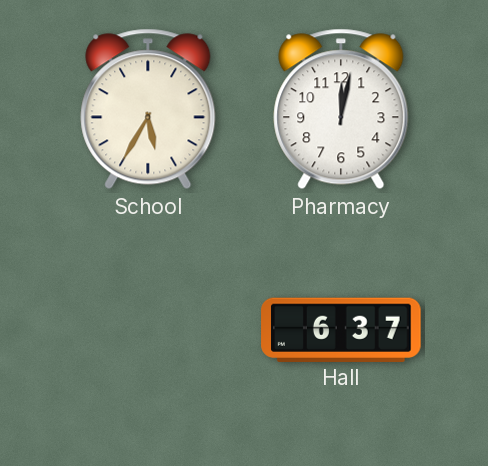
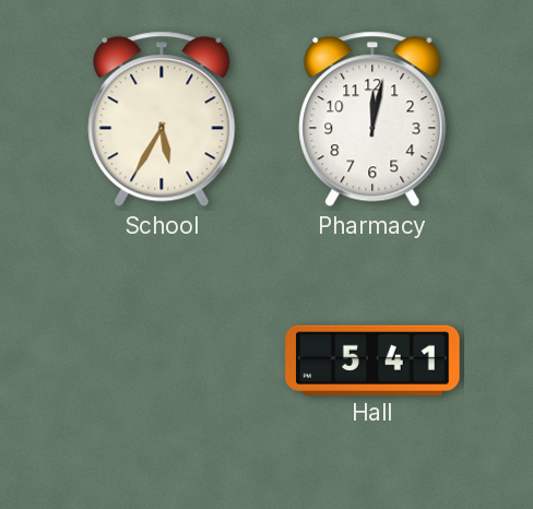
Hall: 6:37 -> 5:41 (372, 359)
